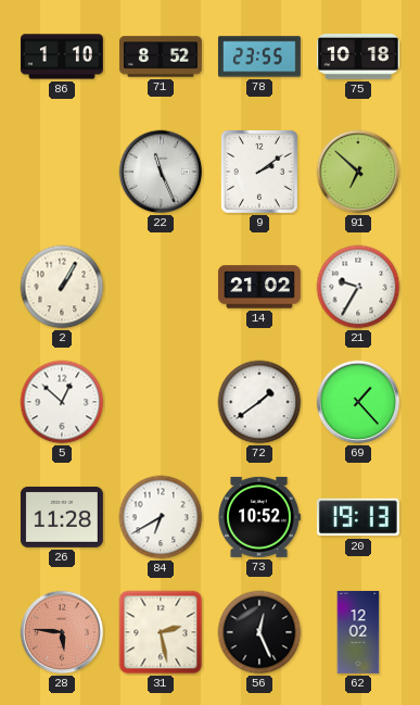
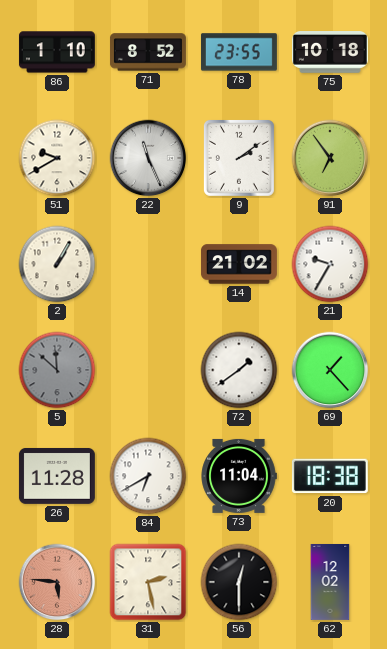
51: none -> 9:40 (57, 158)
91: 6:52 -> 6:54 (330, 158)
5: 12:52 -> 11:52 (57, 370)
5 dial: white -> grey (57, 370)
73: 10:52 -> 11:04 (239, 476)
20: 19:13 -> 18:38 (330, 476)
56: 12:26 -> 12:30 (239, 582)
